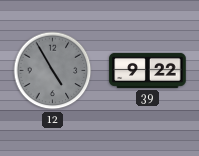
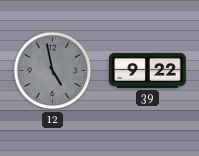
12: 4:55 -> 4:58 (53, 71)
